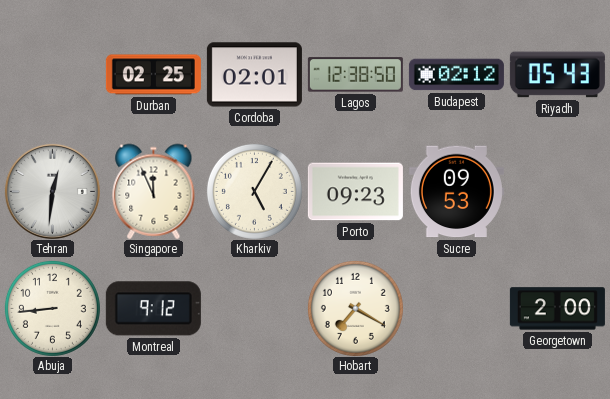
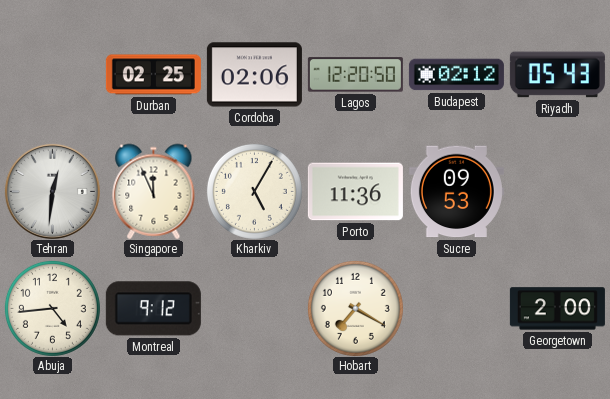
Cordoba: 02:01 -> 02:06 (254, 75)
Lagos: 12:38 -> 12:20 (355, 75)
Porto: 09:23 -> 11:36 (355, 192)
Abuja: 8:44 -> 4:44 (52, 308)
